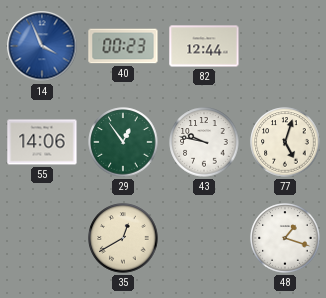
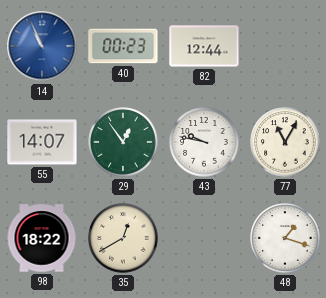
14: 3:56 -> 10:56 (42, 46)
55: 14:06 -> 14:07 (42, 142)
77: 5:03 -> 11:05 (285, 142)
98: none -> 18:22 (42, 238)
